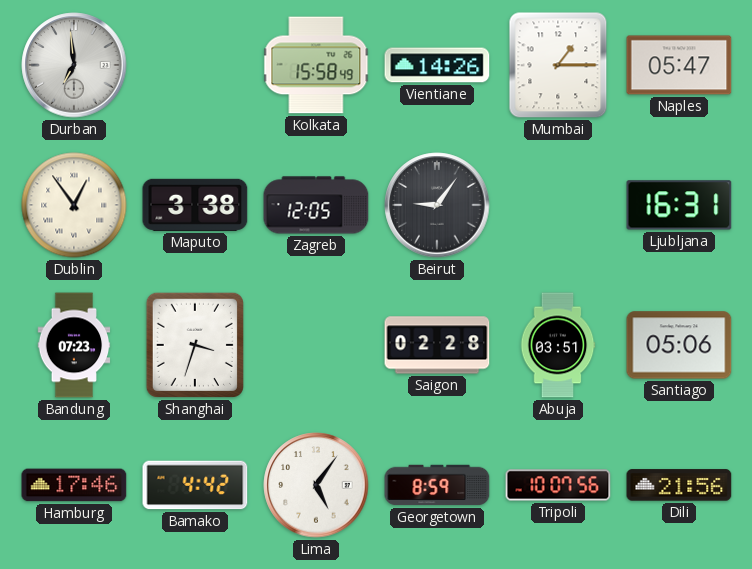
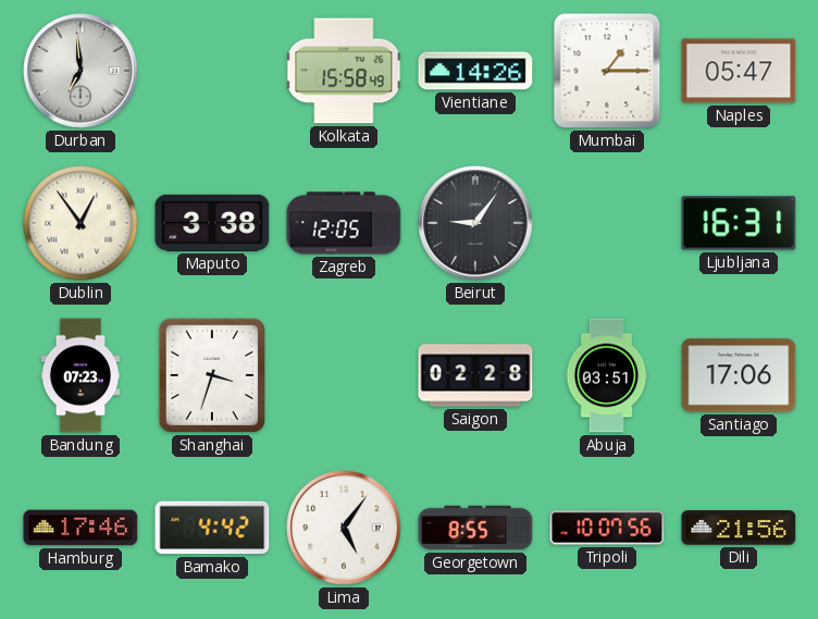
Santiago: 05:06 -> 17:06 (739, 375)
Georgetown: 8:59 -> 8:55 (475, 528)
